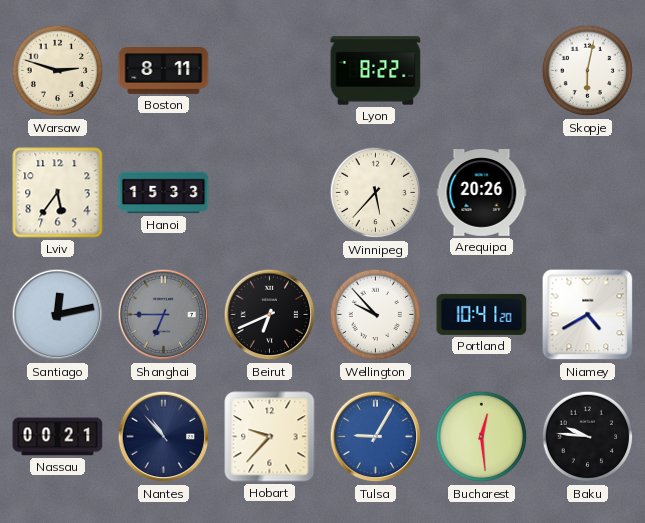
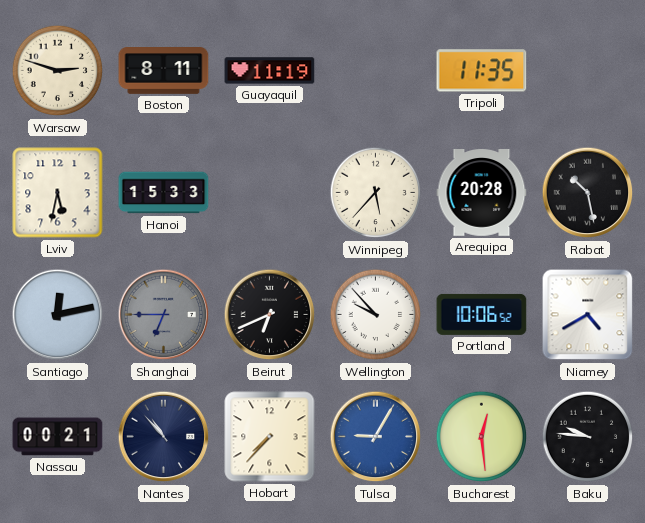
Guayaquil: none -> 11:19 (270, 71)
Lyon: 8:22 -> none (376, 71)
Tripoli: none -> 11:35 (482, 71)
Skopje: 6:02 -> none (588, 71)
Lviv: 5:36 -> 5:32 (58, 193)
Arequipa: 20:26 -> 20:28 (482, 193)
Rabat: none -> 10:28 (588, 193)
Portland: 10:41 -> 10:06 (482, 314)
Hobart: 9:37 -> 7:37 (270, 437)
